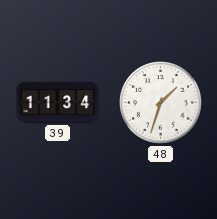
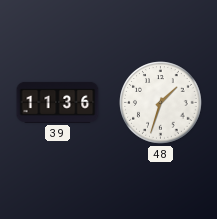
39: 11:34 -> 11:36 (58, 102)
